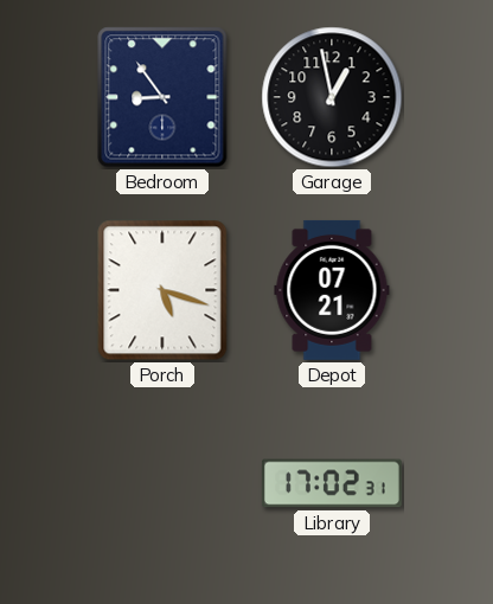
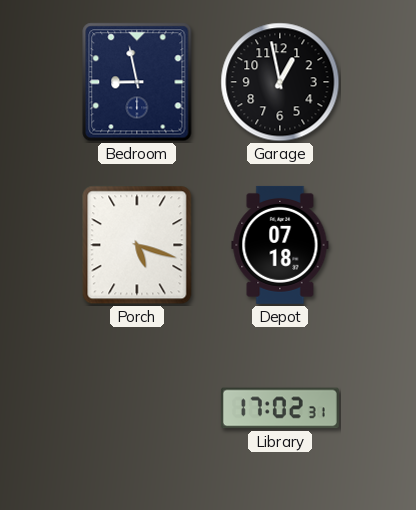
Bedroom: 8:54 -> 8:58 (137, 82)
Depot: 07:21 -> 07:18 (280, 245)
